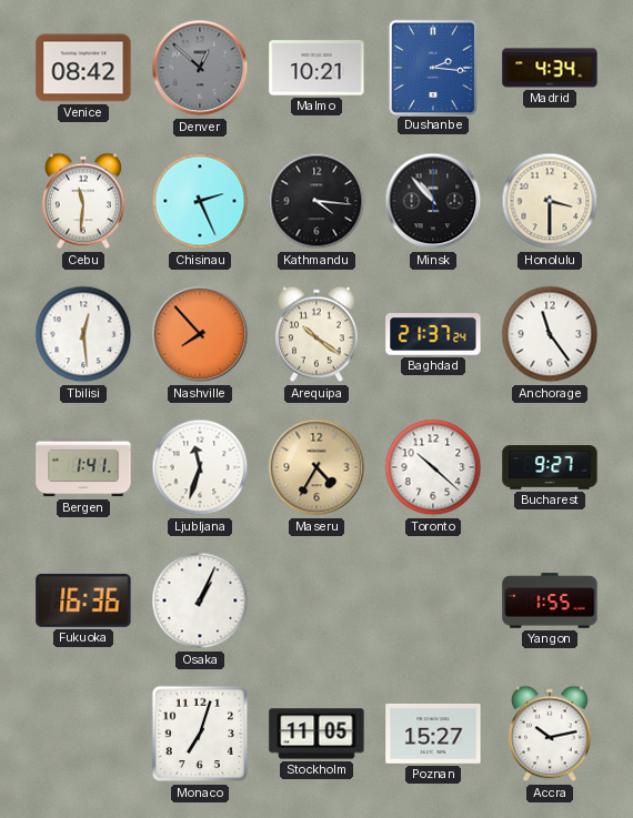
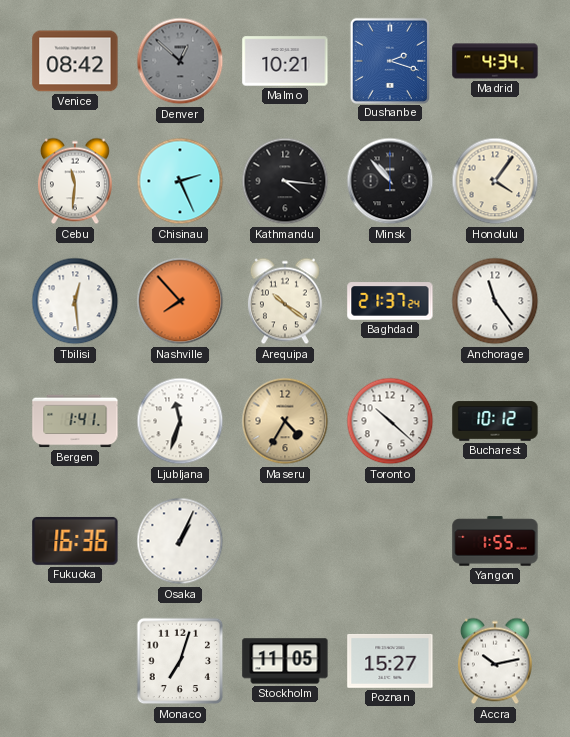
Dushanbe: 2:16 -> 2:18 (390, 60)
Honolulu: 3:30 -> 4:06 (495, 181)
Bucharest: 9:27 -> 10:12 (495, 421)
